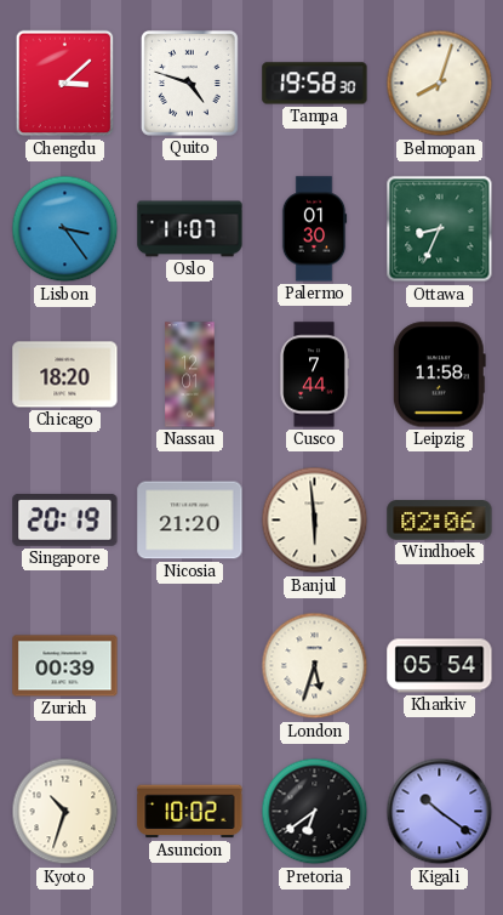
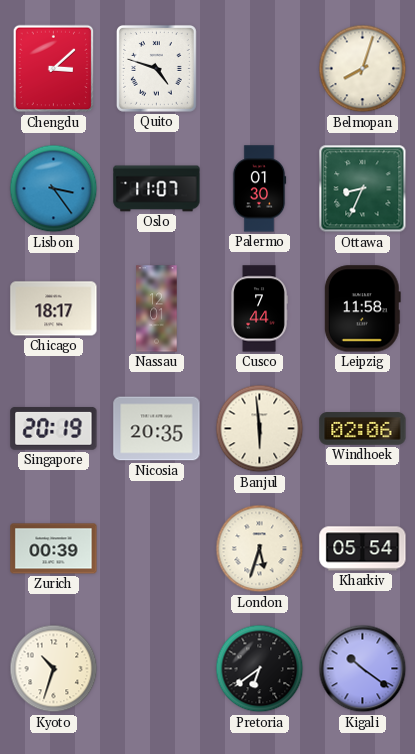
Tampa: 19:58 -> none (315, 84)
Chicago: 18:20 -> 18:17 (54, 309)
Nicosia: 21:20 -> 20:35 (157, 429)
Asuncion: 10:02 -> none (190, 812)
